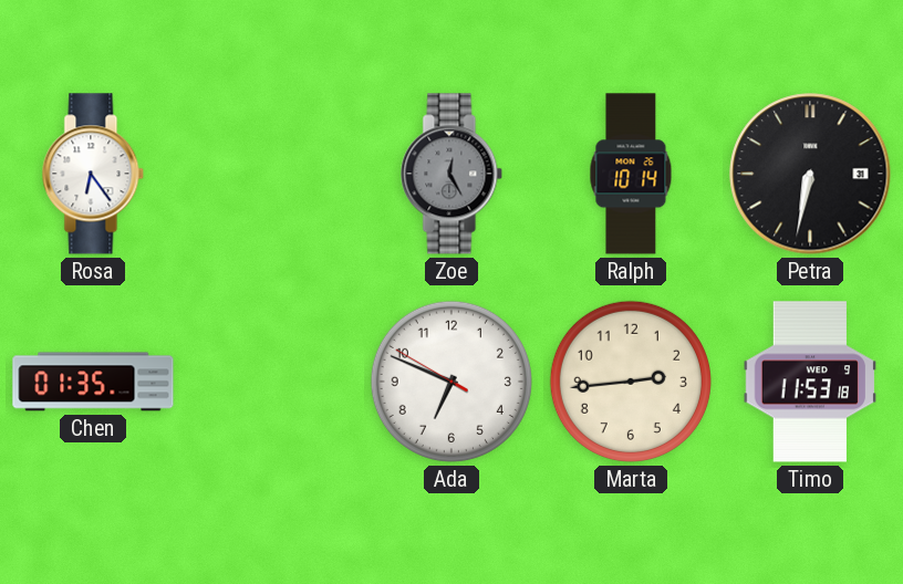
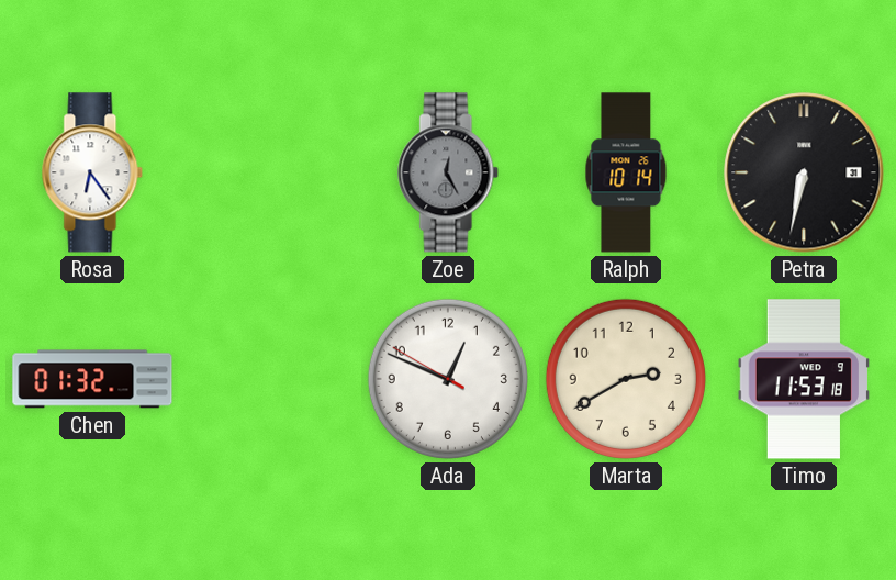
Chen: 01:35 -> 01:32 (92, 379)
Ada: 6:48 -> 12:48 (448, 379)
Marta: 2:44 -> 2:40 (626, 379)
